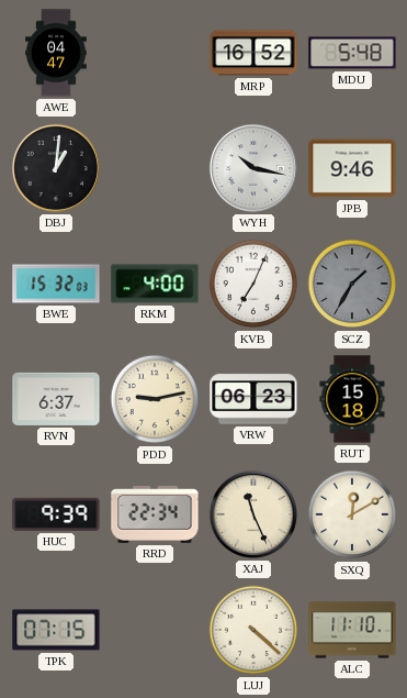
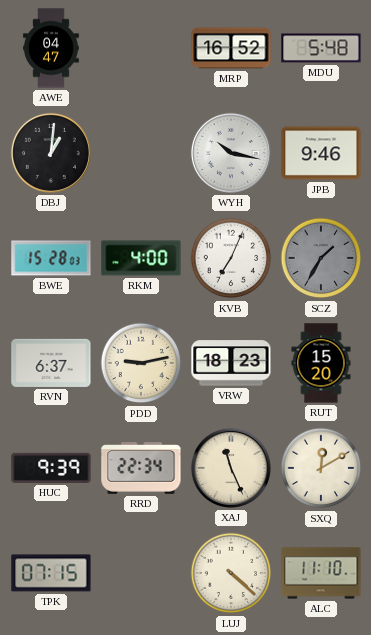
BWE: 15:32 -> 15:28 (51, 258)
VRW: 06:23 -> 18:23 (231, 363)
RUT: 15:18 -> 15:20 (321, 363)
